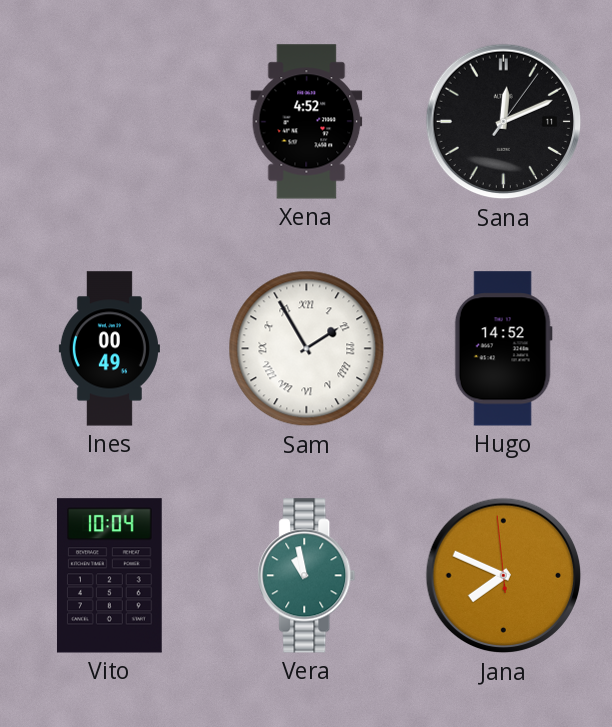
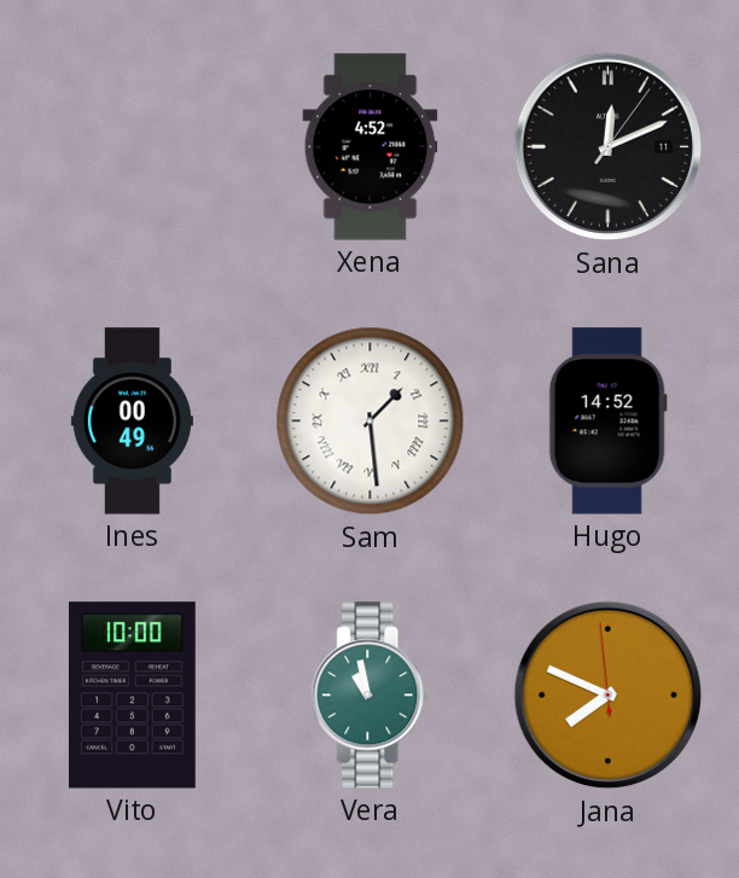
Sam: 1:55 -> 1:29 (371, 421)
Vito: 10:04 -> 10:00 (132, 696)
